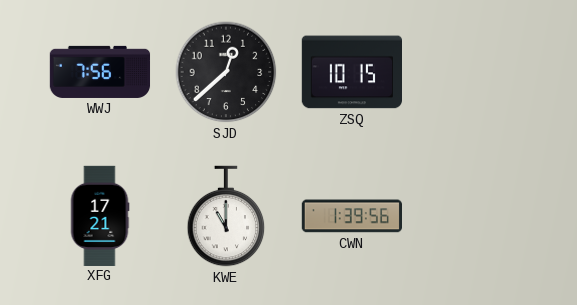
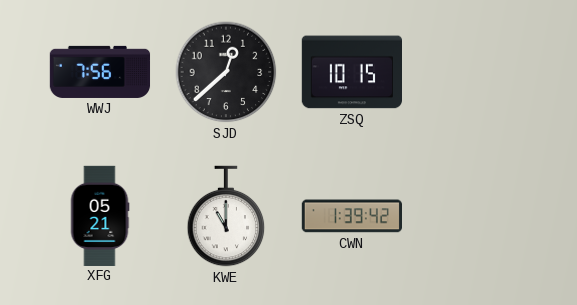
XFG: 17:21 -> 05:21 (100, 215)
CWN: 1:39:56 -> 1:39:42 (351, 216)
